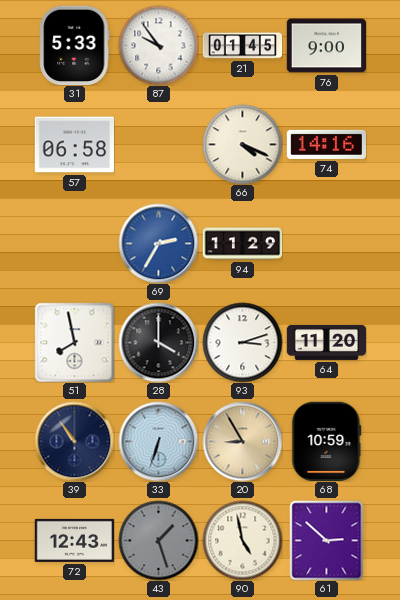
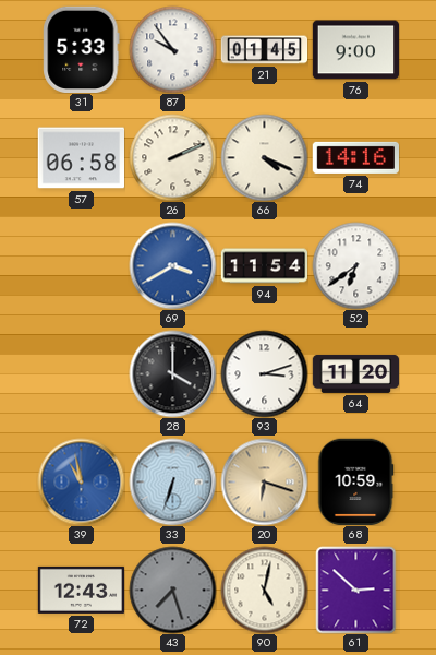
26: none -> 2:11 (172, 157)
69: 2:35 -> 3:40 (172, 265)
94: 11:29 -> 11:54 (264, 266)
52: none -> 6:39 (355, 265)
51: 7:58 -> none (74, 342)
39: 10:54 -> 10:58 (81, 481)
39 dial: navy -> blue (81, 481)
20: 8:55 -> 6:18 (264, 481)
43: 1:27 -> 7:27 (172, 589)
90: 4:58 -> 5:02 (264, 589)
